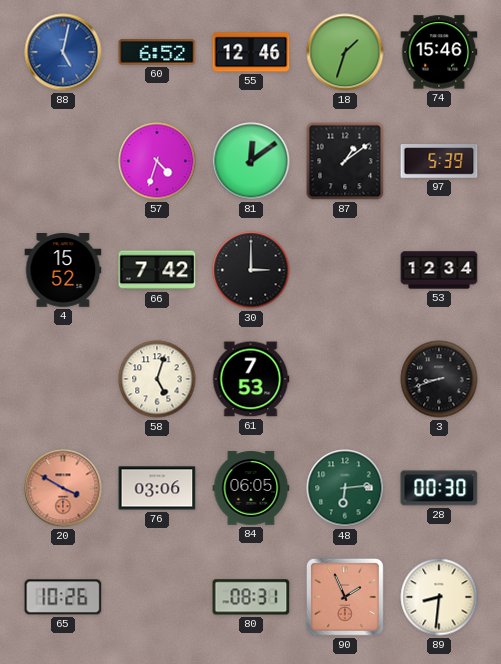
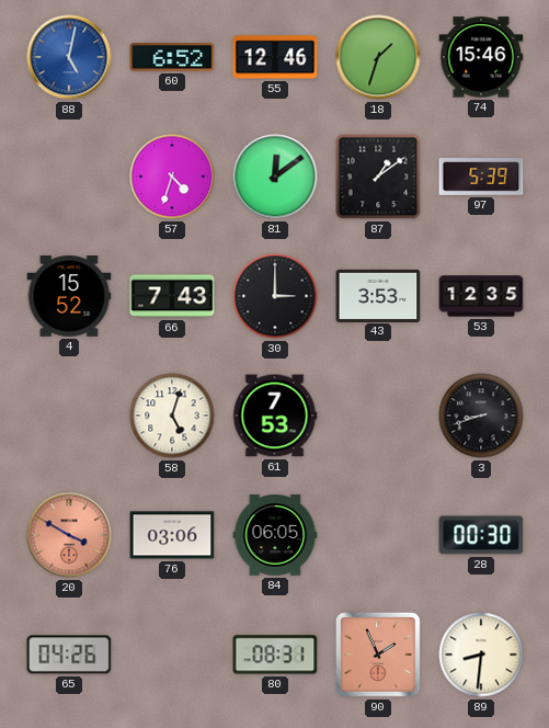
66: 7:42 -> 7:43 (172, 296)
43: none -> 3:53 (378, 295)
53: 12:34 -> 12:35 (481, 296)
48: 6:14 -> none (345, 488)
65: 10:26 -> 04:26 (69, 655)
